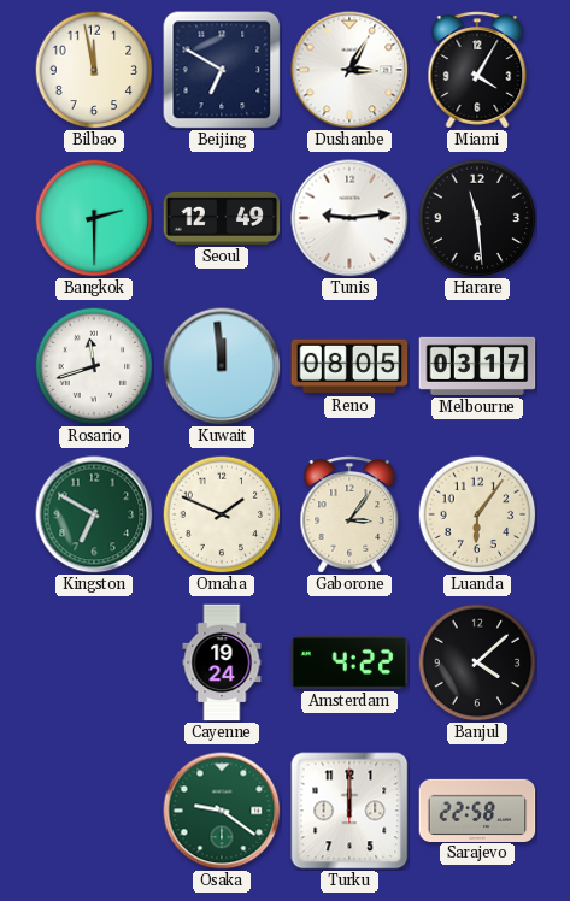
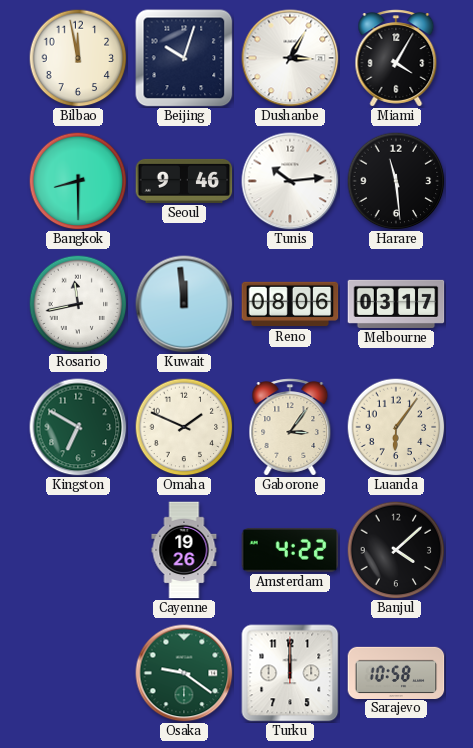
Beijing: 6:50 -> 10:03 (184, 58)
Bangkok: 2:30 -> 8:30 (78, 181)
Seoul: 12:49 -> 9:46 (184, 181)
Tunis: 9:14 -> 10:14 (290, 181)
Rosario: 11:42 -> 11:43 (78, 304)
Reno: 08:05 -> 08:06 (290, 304)
Cayenne: 19:24 -> 19:26 (184, 550)
Sarajevo: 22:58 -> 10:58 (396, 672)
